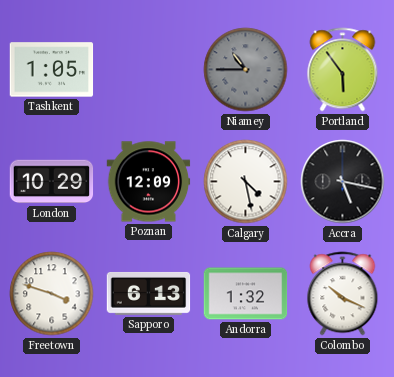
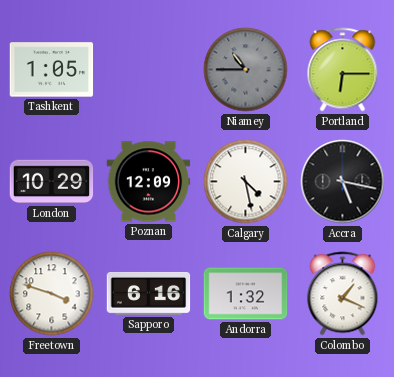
Portland: 5:54 -> 6:15 (343, 70)
Sapporo: 6:13 -> 6:16 (149, 293)
Colombo: 10:19 -> 1:19 (343, 294)
